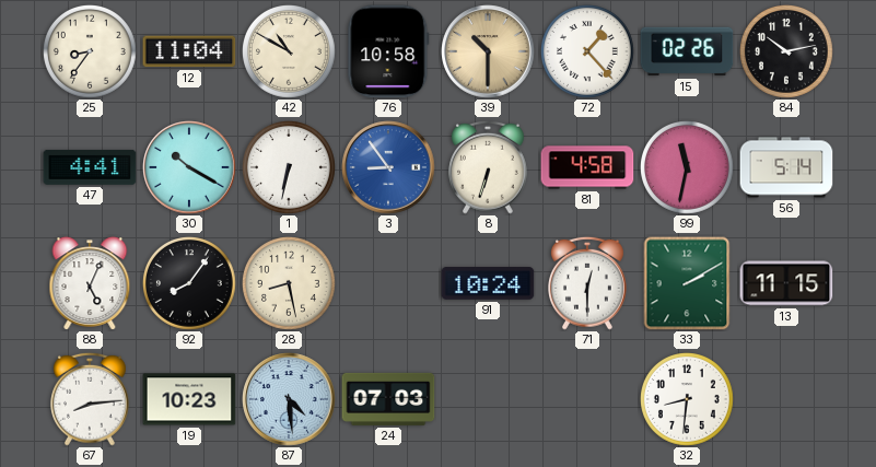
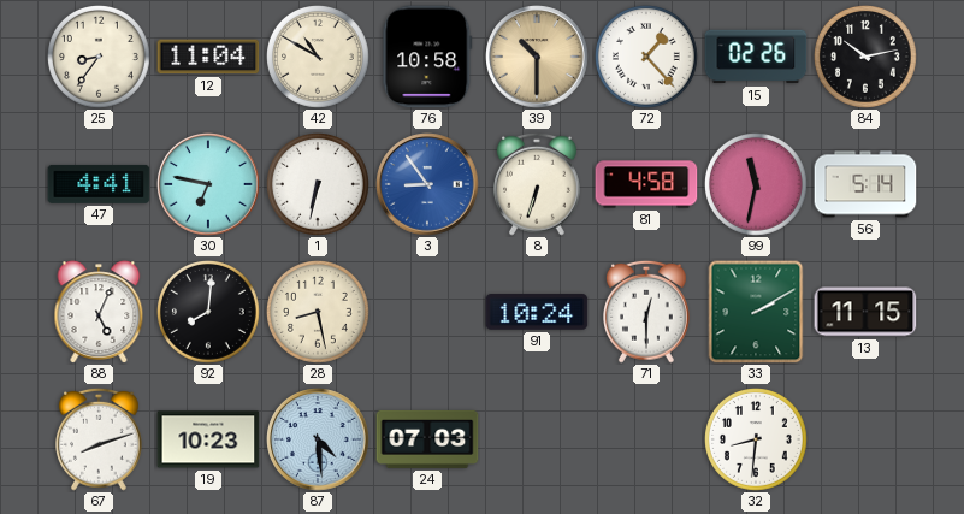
30: 10:20 -> 6:47 (208, 184)
92: 8:06 -> 8:01 (209, 313)
67: 8:14 -> 8:12 (100, 439)
